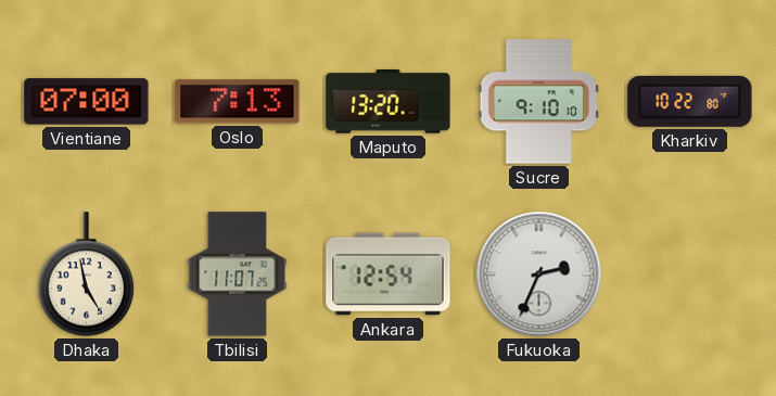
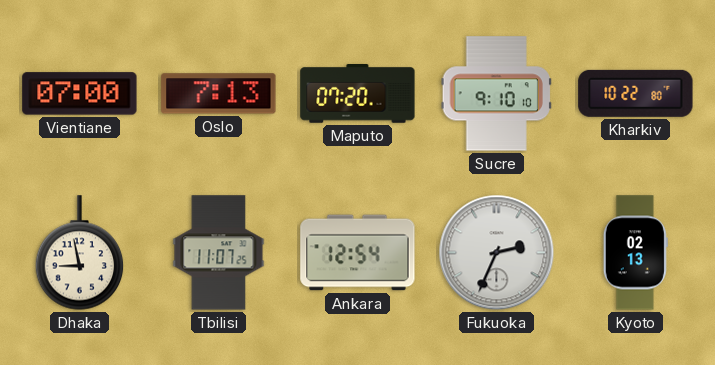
Maputo: 13:20 -> 07:20 (358, 94)
Dhaka: 4:58 -> 8:58 (80, 253)
Kyoto: none -> 02:13 (635, 253)
